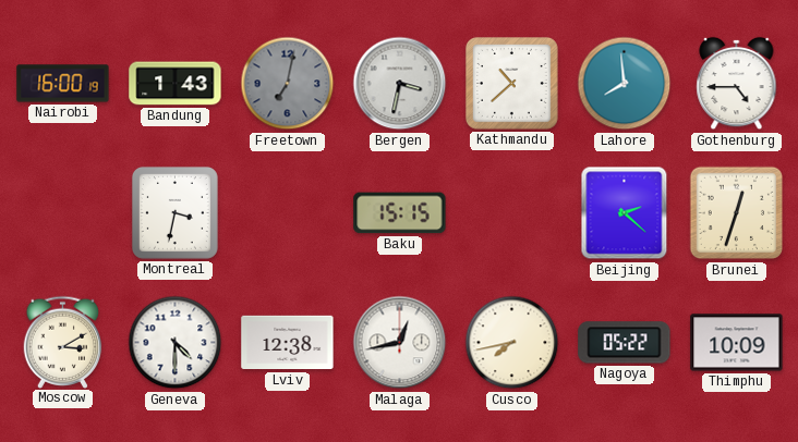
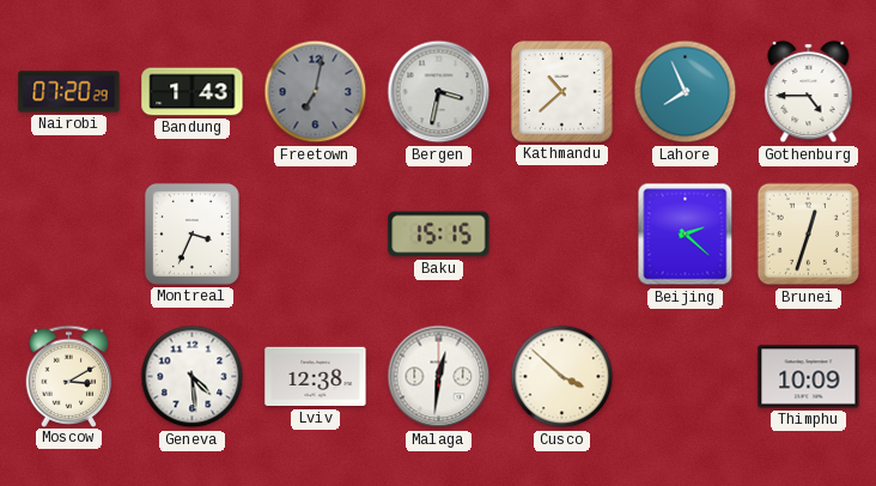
Nairobi: 16:00 -> 07:20 (69, 92)
Lahore: 7:59 -> 7:56 (686, 92)
Montreal: 3:32 -> 3:34 (191, 233)
Geneva: 4:30 -> 4:29 (193, 377)
Malaga: 12:43 -> 12:31 (439, 377)
Cusco: 7:43 -> 3:52 (562, 377)
Nagoya: 05:22 -> none (625, 343)
